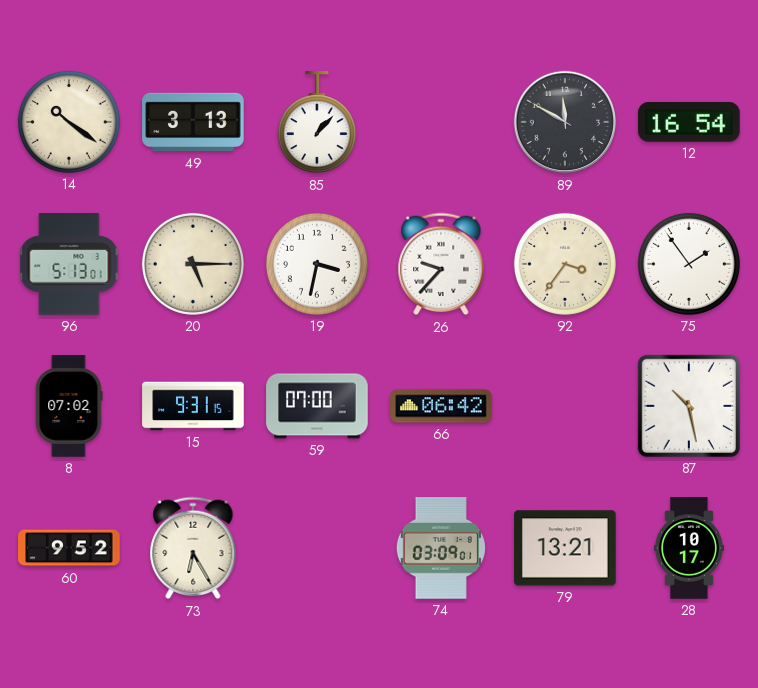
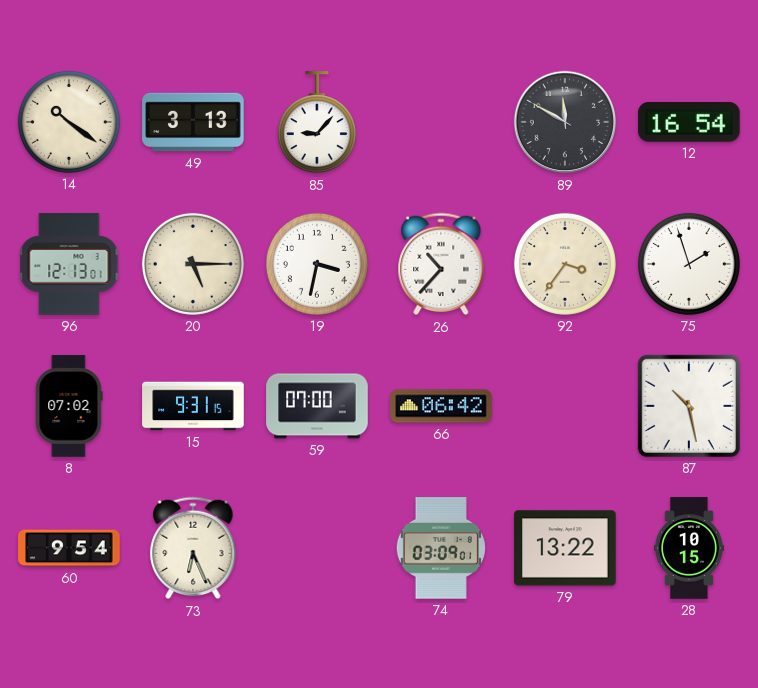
85: 1:07 -> 9:07 (317, 123)
96: 5:13 -> 12:13 (69, 264)
26: 9:37 -> 10:37 (441, 264)
75: 1:54 -> 1:57 (689, 264)
60: 9:52 -> 9:54 (69, 548)
73: 6:25 -> 6:26 (193, 548)
79: 13:21 -> 13:22 (565, 548)
28: 10:17 -> 10:15 (689, 548)
